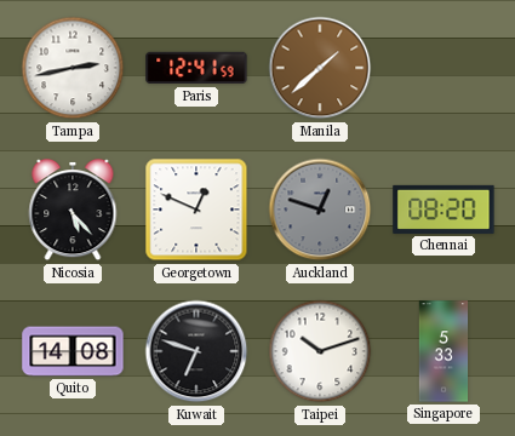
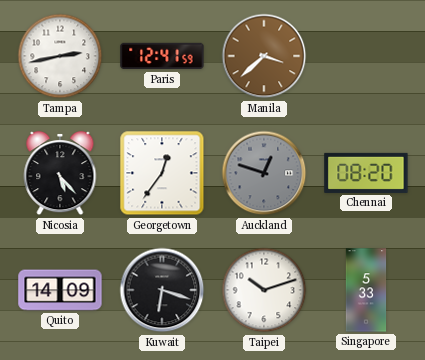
Manila: 1:38 -> 3:38 (264, 56)
Georgetown: 12:49 -> 12:36 (162, 173)
Quito: 14:08 -> 14:09 (60, 290)
Kuwait: 6:48 -> 6:18 (162, 290)
